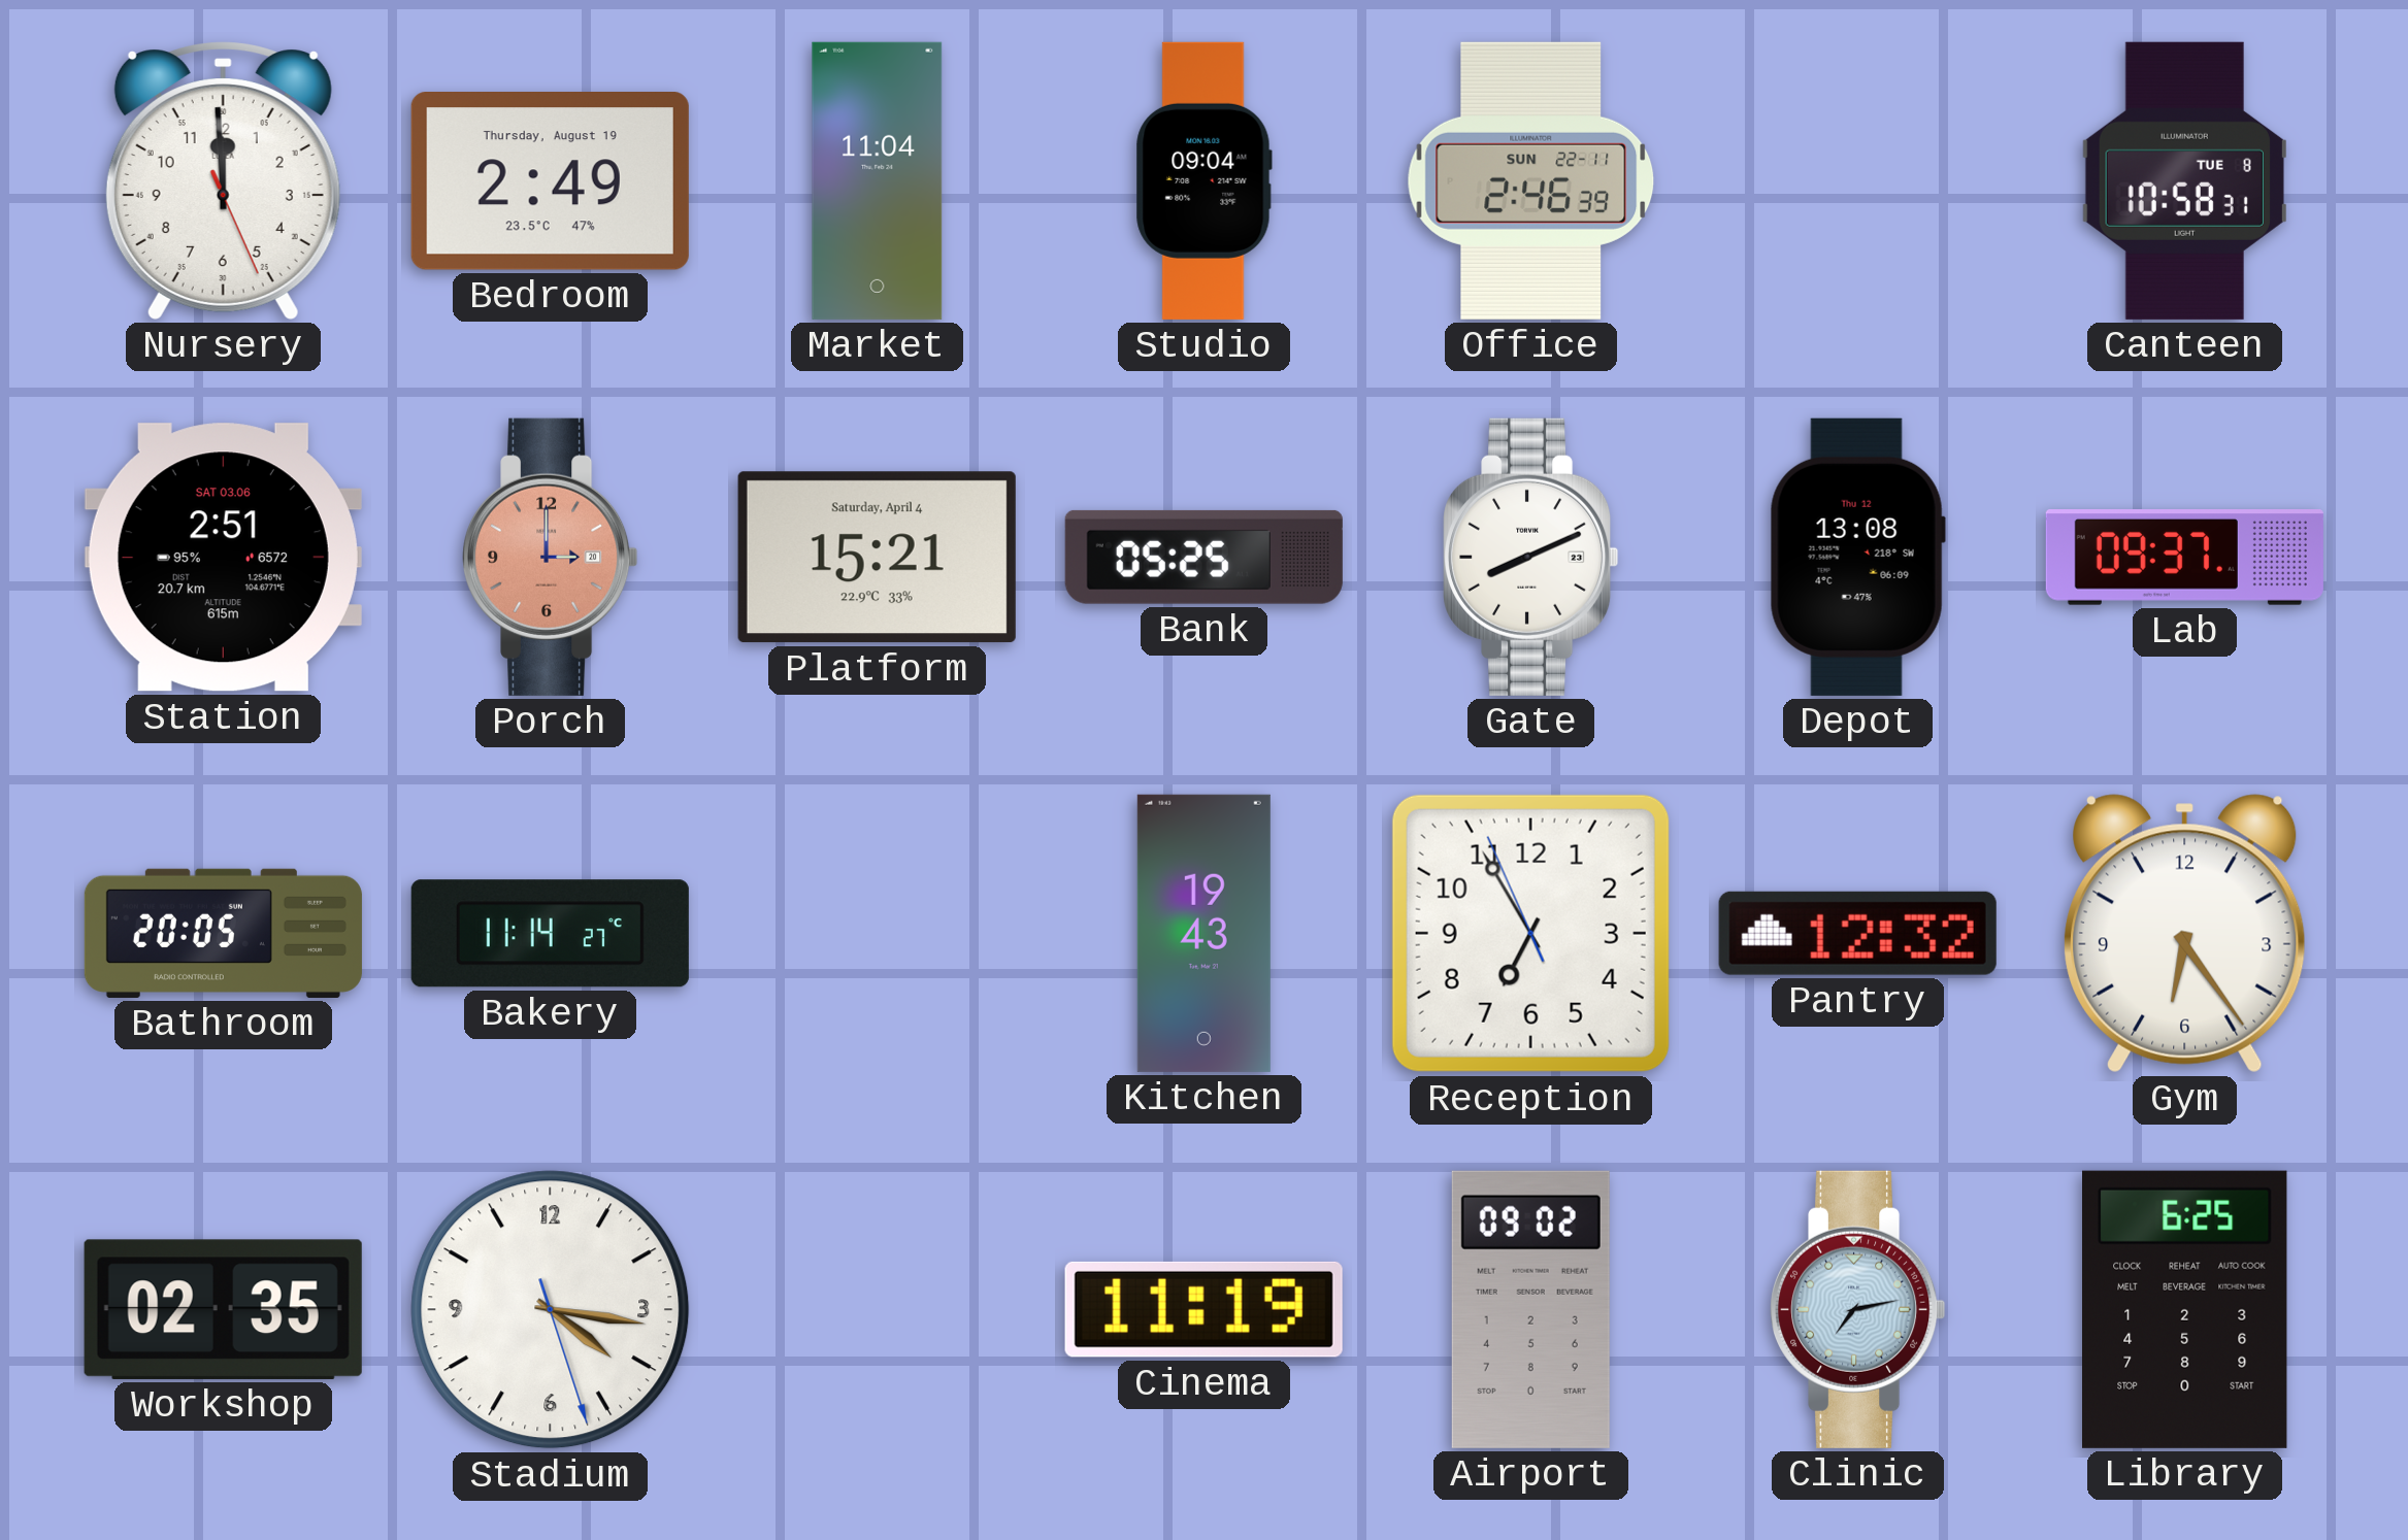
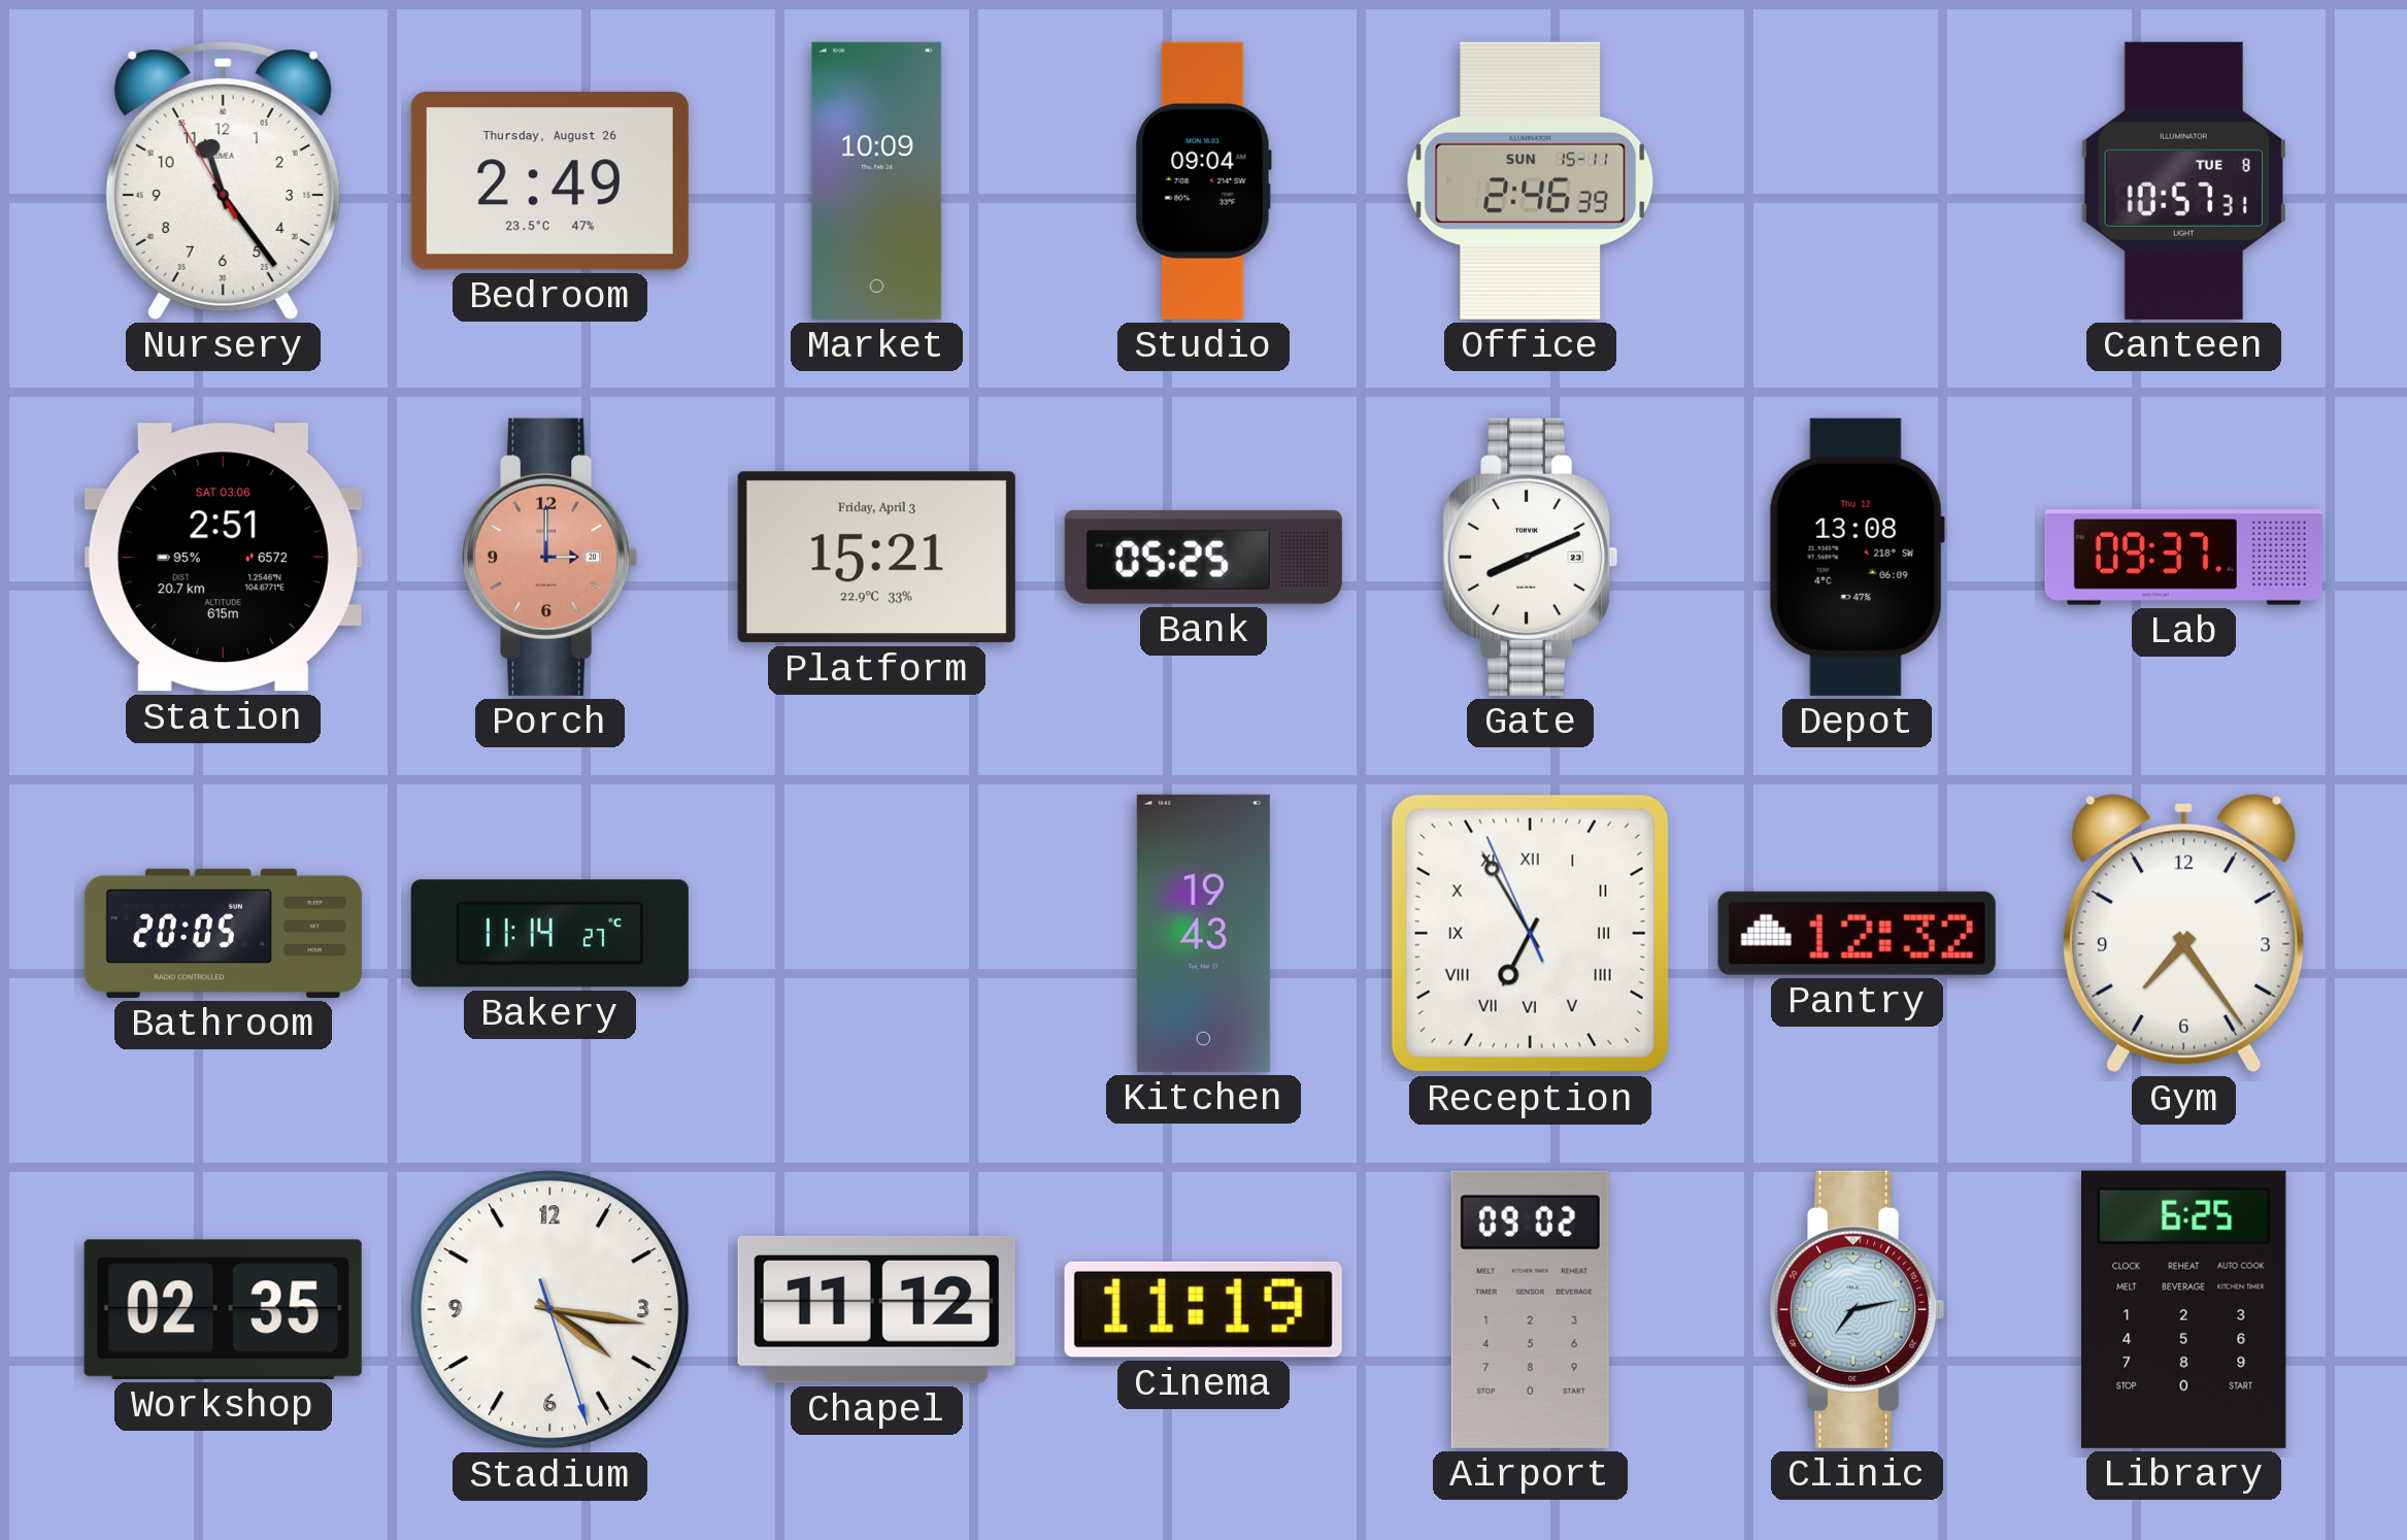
Nursery: 11:59 -> 11:23 (223, 180)
Bedroom date: Thursday, August 19 -> Thursday, August 26 (549, 181)
Market: 11:04 -> 10:09 (877, 180)
Office date: SUN 22-11 -> SUN 15-11 (1531, 180)
Canteen: 10:58 -> 10:57 (2183, 180)
Platform date: Saturday, April 4 -> Friday, April 3 (876, 558)
Reception numerals: Arabic -> Roman (1530, 933)
Gym: 6:24 -> 7:24 (2184, 934)
Chapel: none -> 11:12 (876, 1309)
